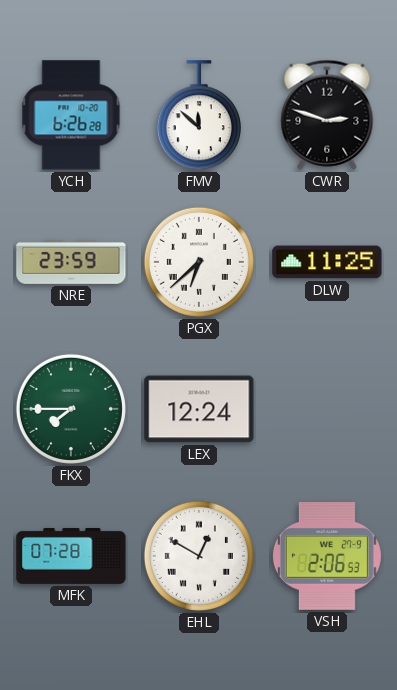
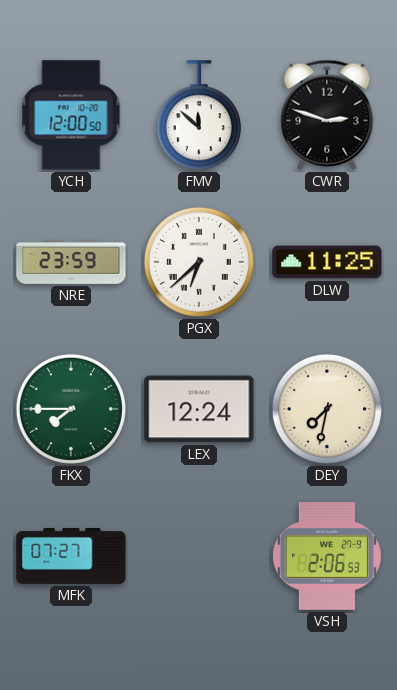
YCH: 6:26 -> 12:00 (71, 115)
DEY: none -> 7:32 (327, 409)
MFK: 07:28 -> 07:27 (71, 556)
EHL: 12:50 -> none (199, 556)
